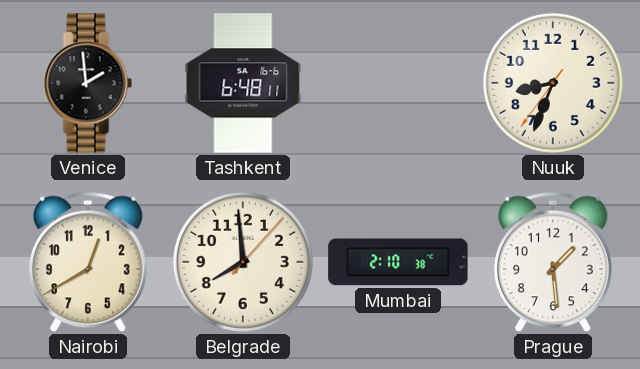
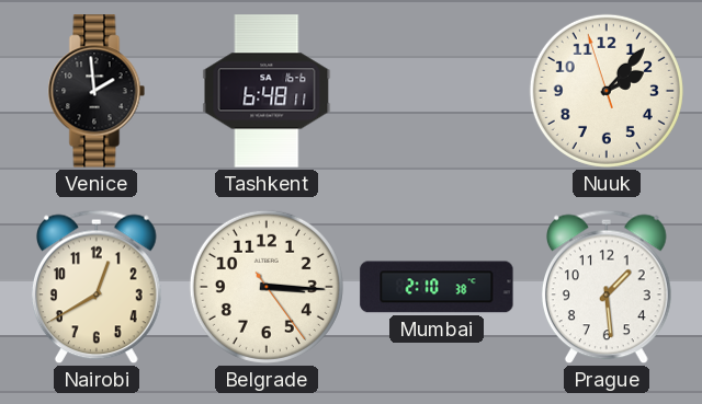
Nuuk: 8:33 -> 2:06 (607, 91)
Belgrade: 7:59 -> 3:15 (267, 287)
